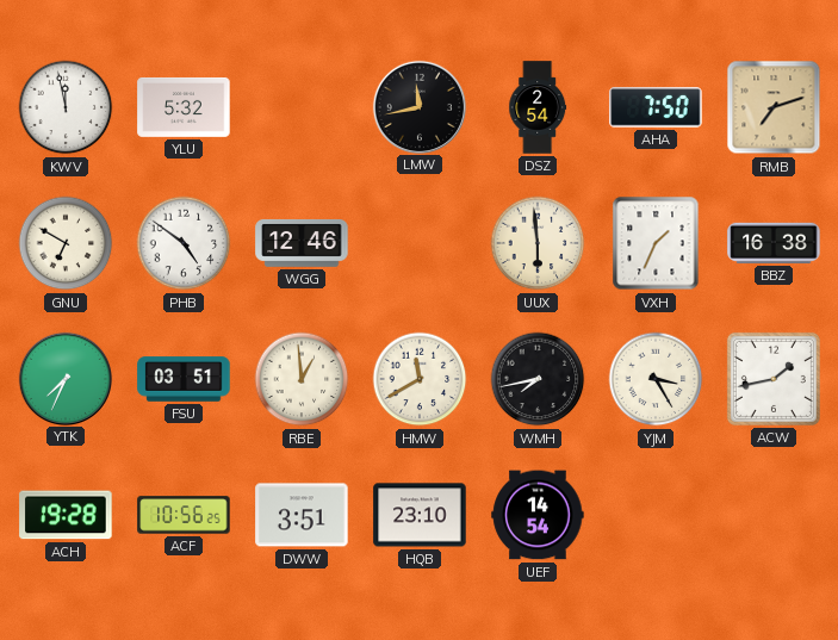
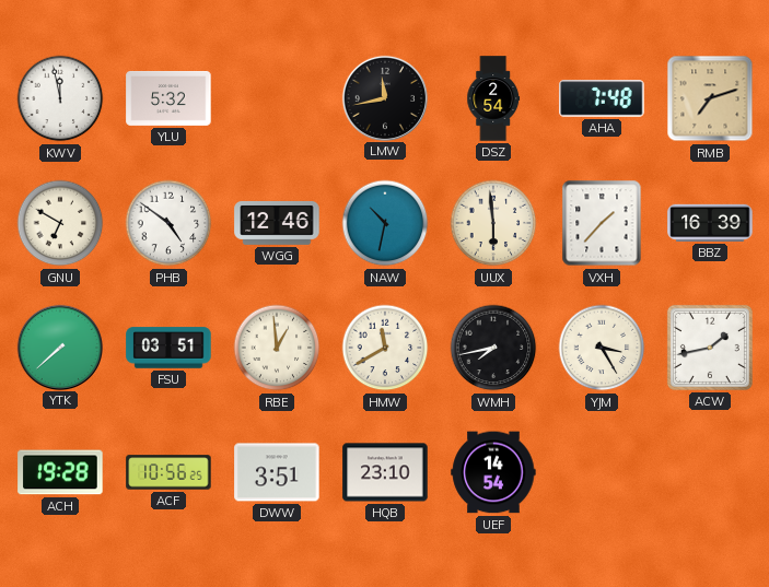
AHA: 7:50 -> 7:48 (602, 98)
NAW: none -> 10:32 (385, 223)
VXH: 1:34 -> 1:37 (602, 223)
BBZ: 16:38 -> 16:39 (710, 223)
YTK: 7:34 -> 7:38 (59, 347)
